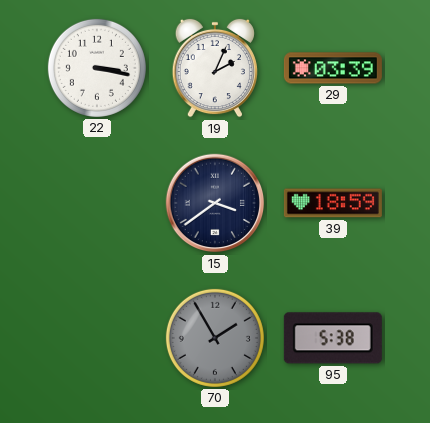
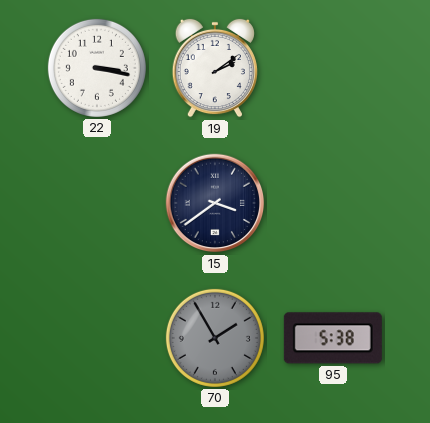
19: 2:04 -> 2:09 (215, 68)
29: 03:39 -> none (333, 68)
39: 18:59 -> none (333, 203)
